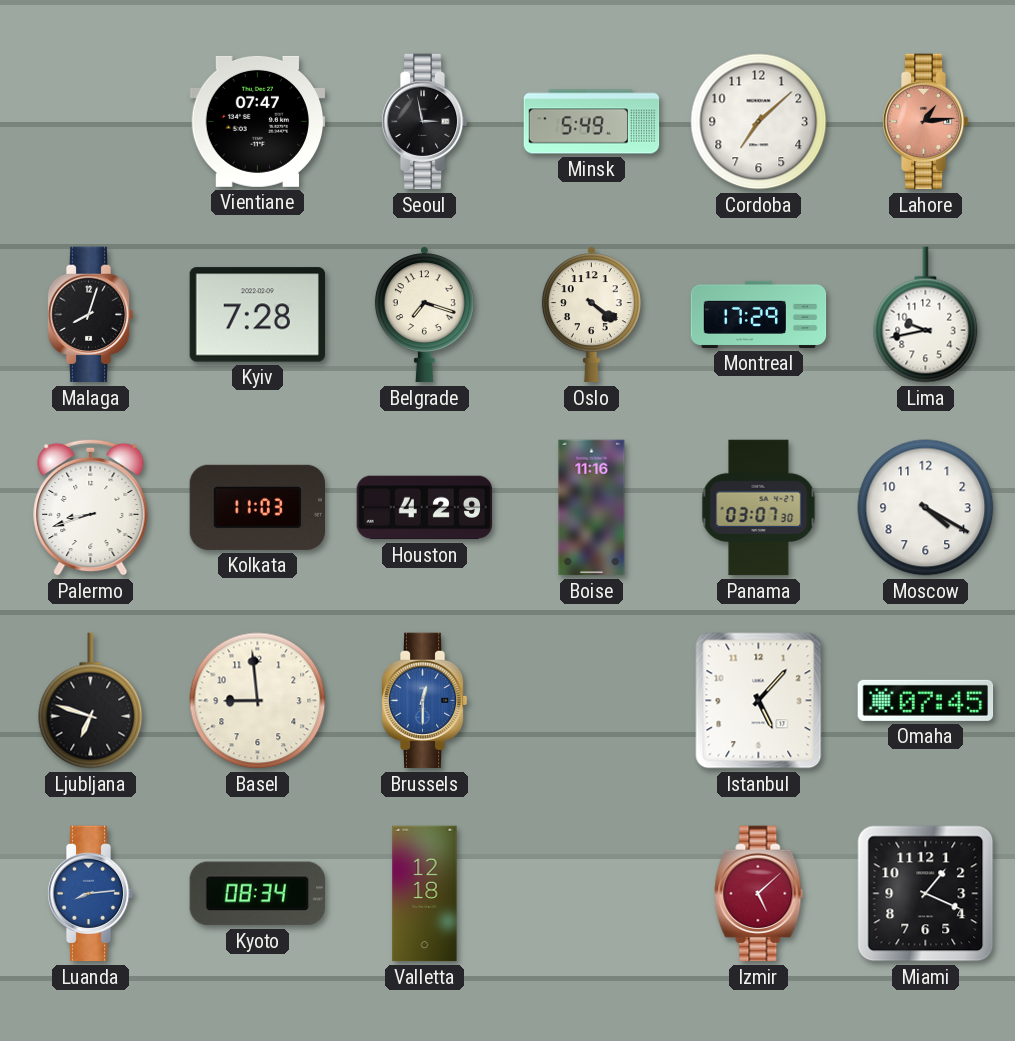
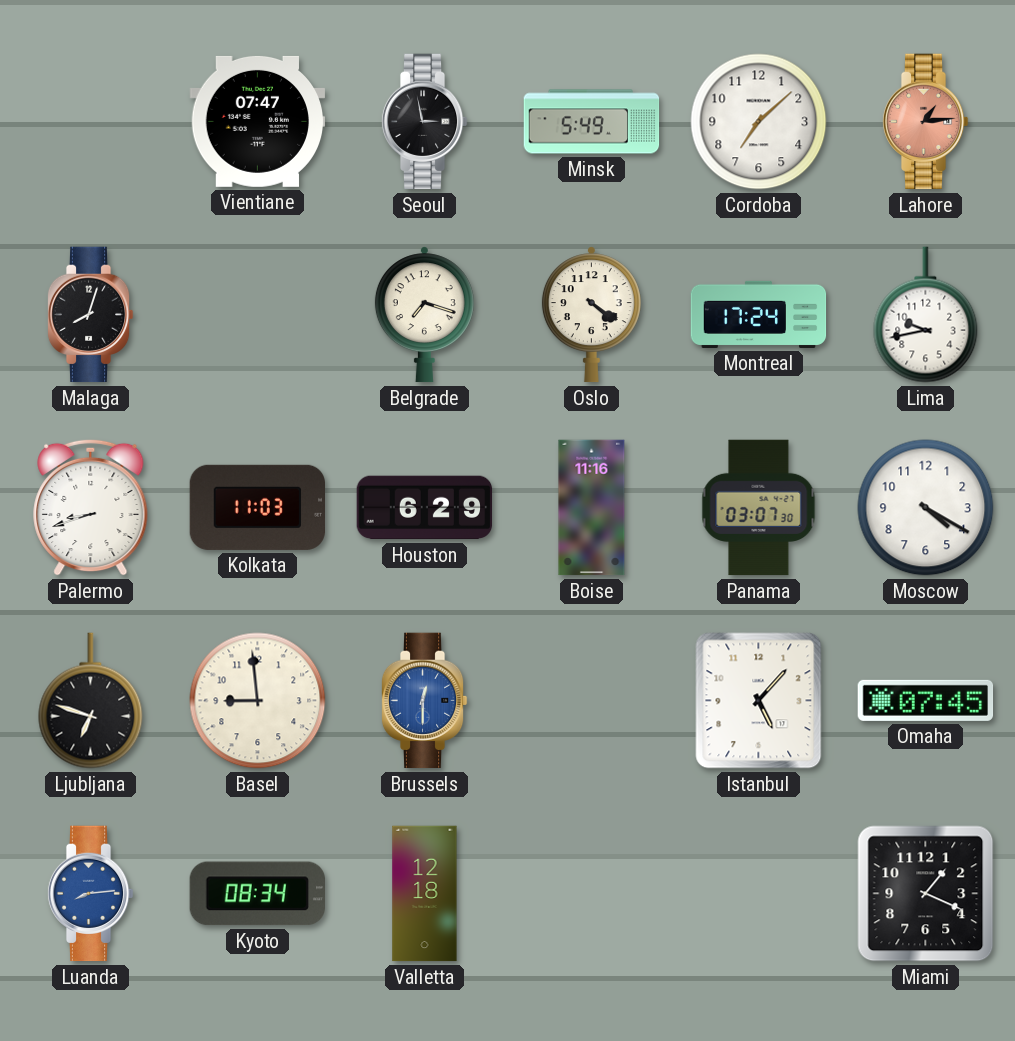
Kyiv: 7:28 -> none (257, 315)
Montreal: 17:29 -> 17:24 (759, 314)
Houston: 4:29 -> 6:29 (425, 508)
Izmir: 5:08 -> none (759, 894)
